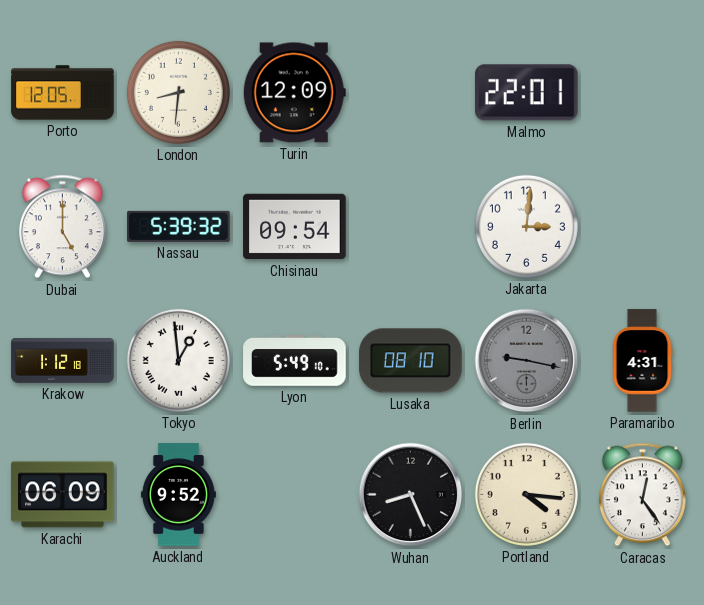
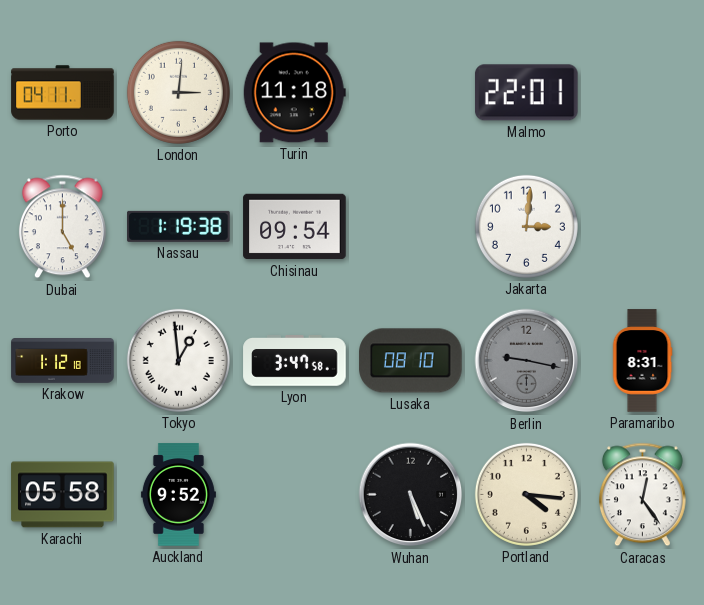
Porto: 12:05 -> 04:11 (63, 93)
London: 8:31 -> 3:01 (178, 92)
Turin: 12:09 -> 11:18 (294, 93)
Nassau: 5:39 -> 1:19 (179, 226)
Lyon: 5:49 -> 3:47 (295, 361)
Paramaribo: 4:31 -> 8:31 (642, 361)
Karachi: 06:09 -> 05:58 (63, 495)
Wuhan: 8:26 -> 5:26 (411, 495)
